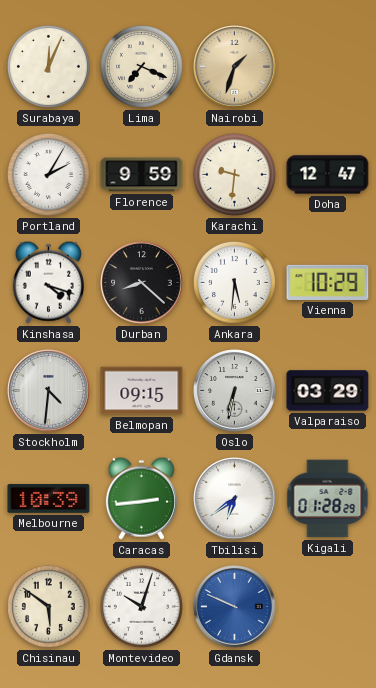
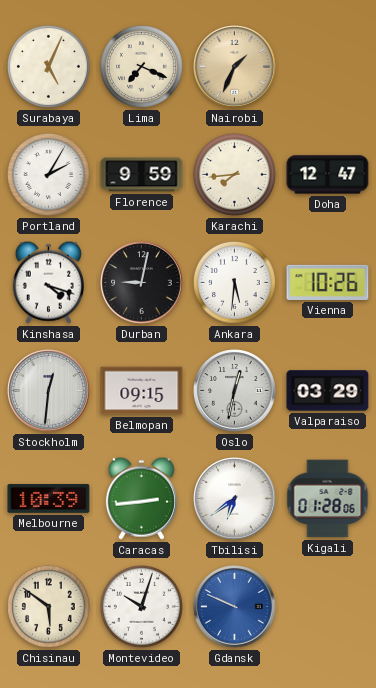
Surabaya: 12:04 -> 5:04 (48, 66)
Nairobi: 1:33 -> 1:34 (235, 67)
Karachi: 9:31 -> 7:44 (234, 174)
Durban: 8:22 -> 9:02 (142, 283)
Vienna: 10:29 -> 10:26 (328, 282)
Stockholm: 4:31 -> 12:31 (49, 391)
Oslo: 6:32 -> 12:32 (235, 391)
Kigali: 01:28:29 -> 01:28:06 (328, 499)
